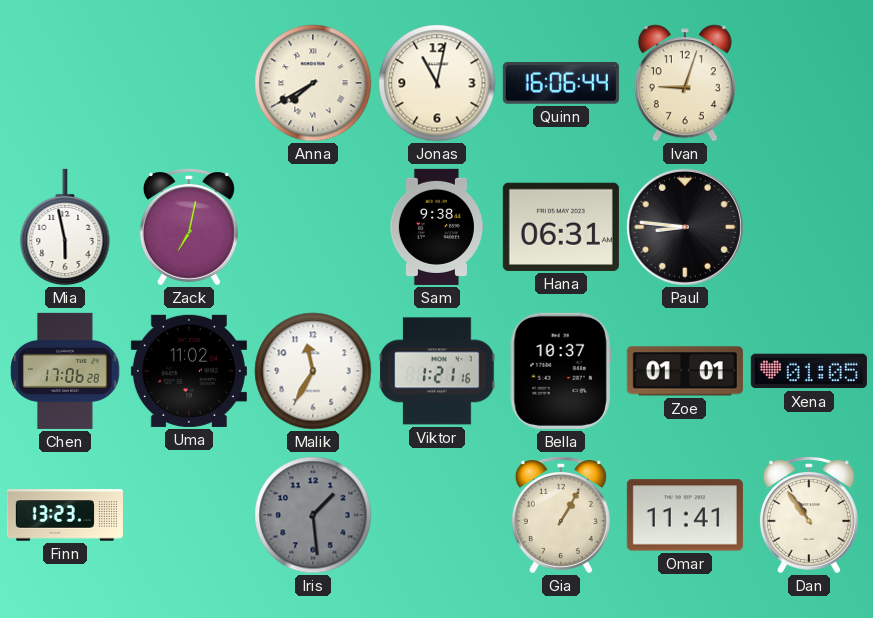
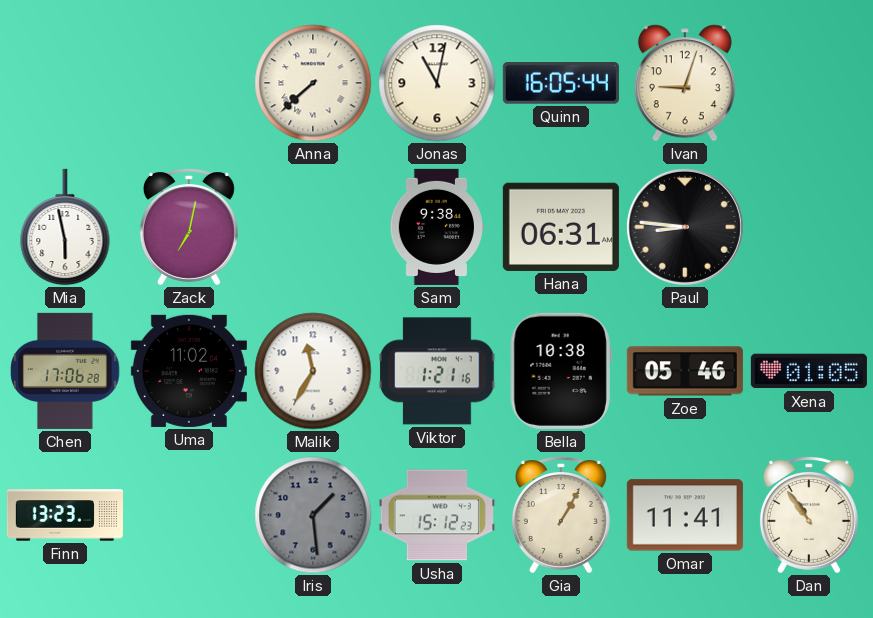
Anna: 7:40 -> 7:38 (313, 83)
Quinn: 16:06 -> 16:05 (561, 83)
Bella: 10:37 -> 10:38 (561, 371)
Zoe: 01:01 -> 05:46 (685, 371)
Usha: none -> 15:12 (437, 515)
